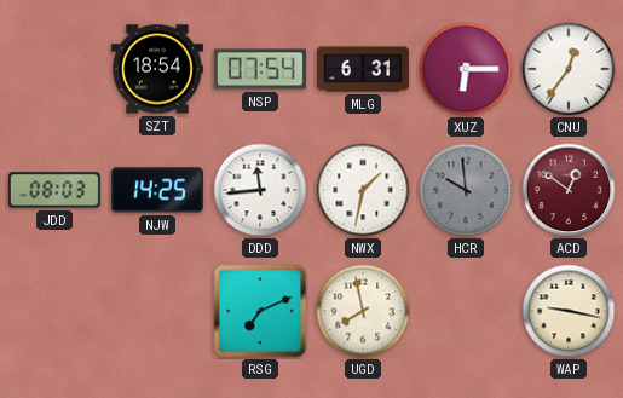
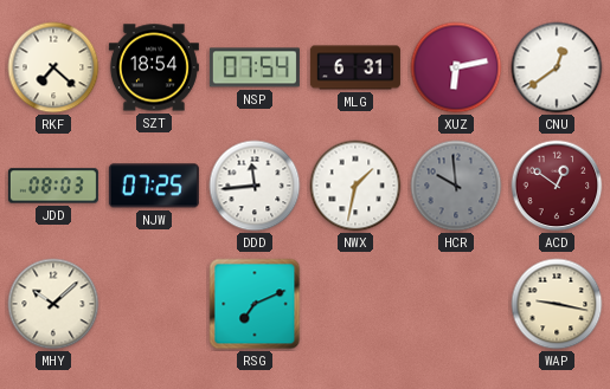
RKF: none -> 7:22 (53, 67)
XUZ: 6:15 -> 6:13 (456, 67)
CNU: 12:36 -> 12:39 (557, 67)
NJW: 14:25 -> 07:25 (154, 186)
MHY: none -> 10:08 (53, 304)
UGD: 7:58 -> none (363, 311)
